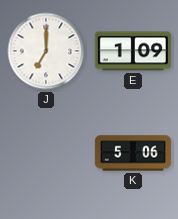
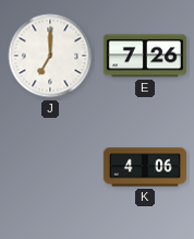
E: 1:09 -> 7:26 (145, 56)
K: 5:06 -> 4:06 (145, 167)
